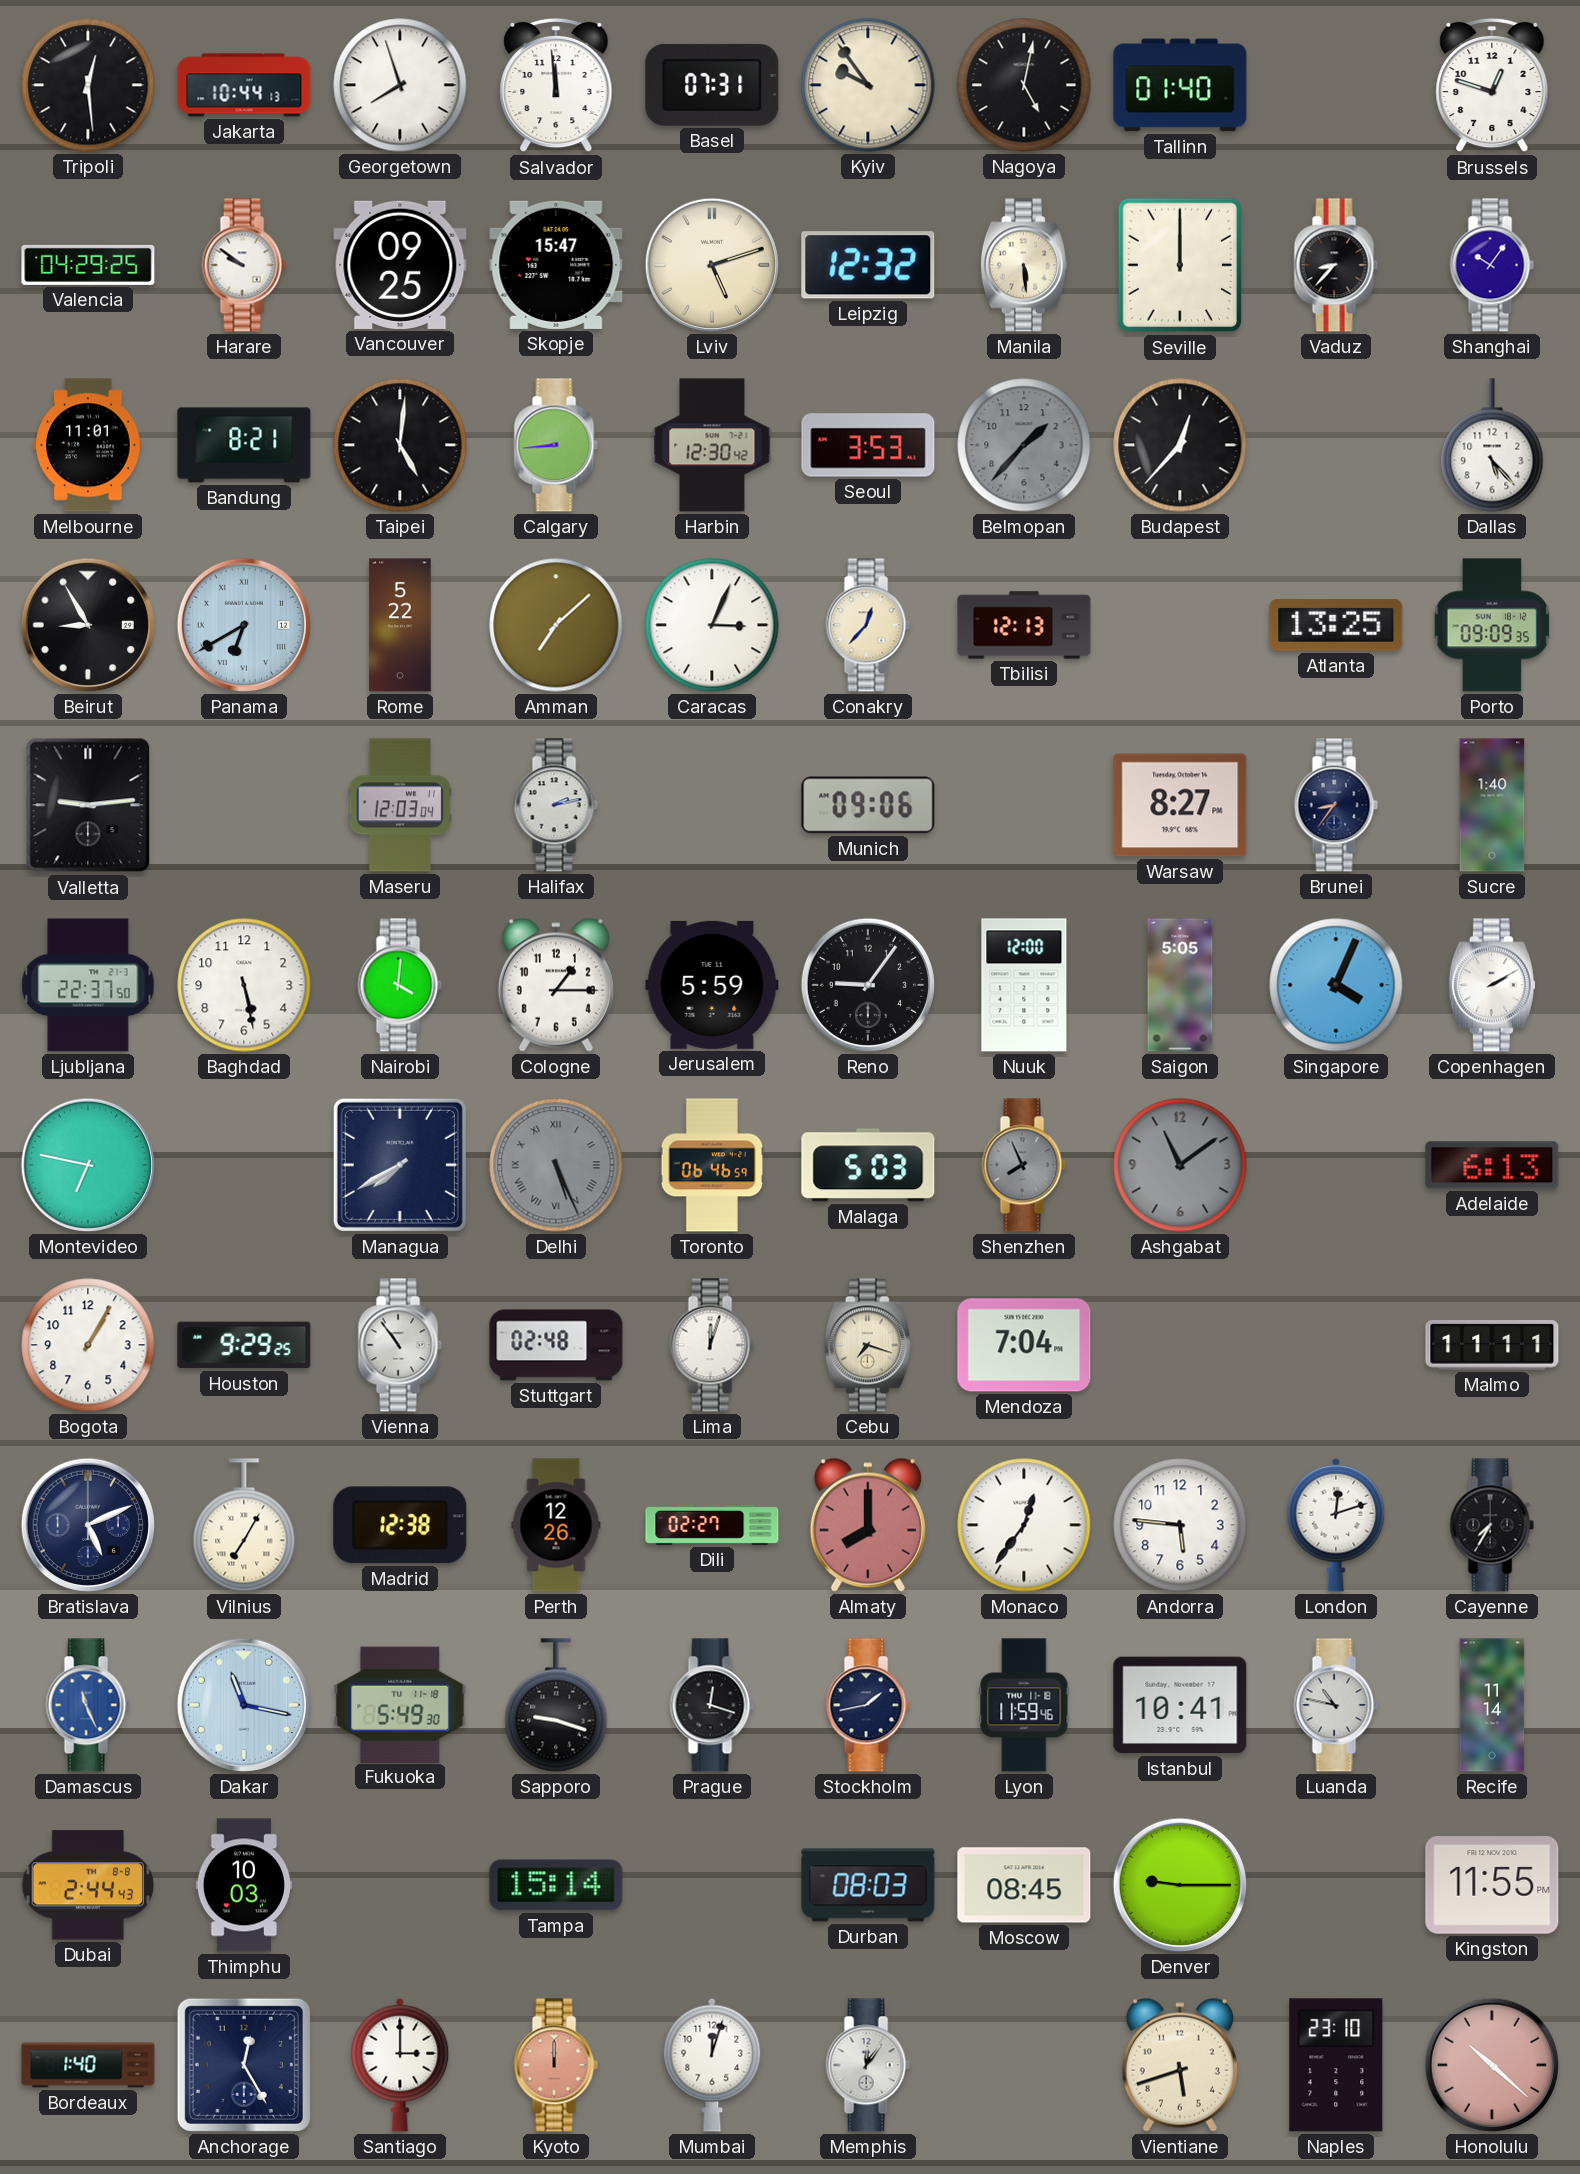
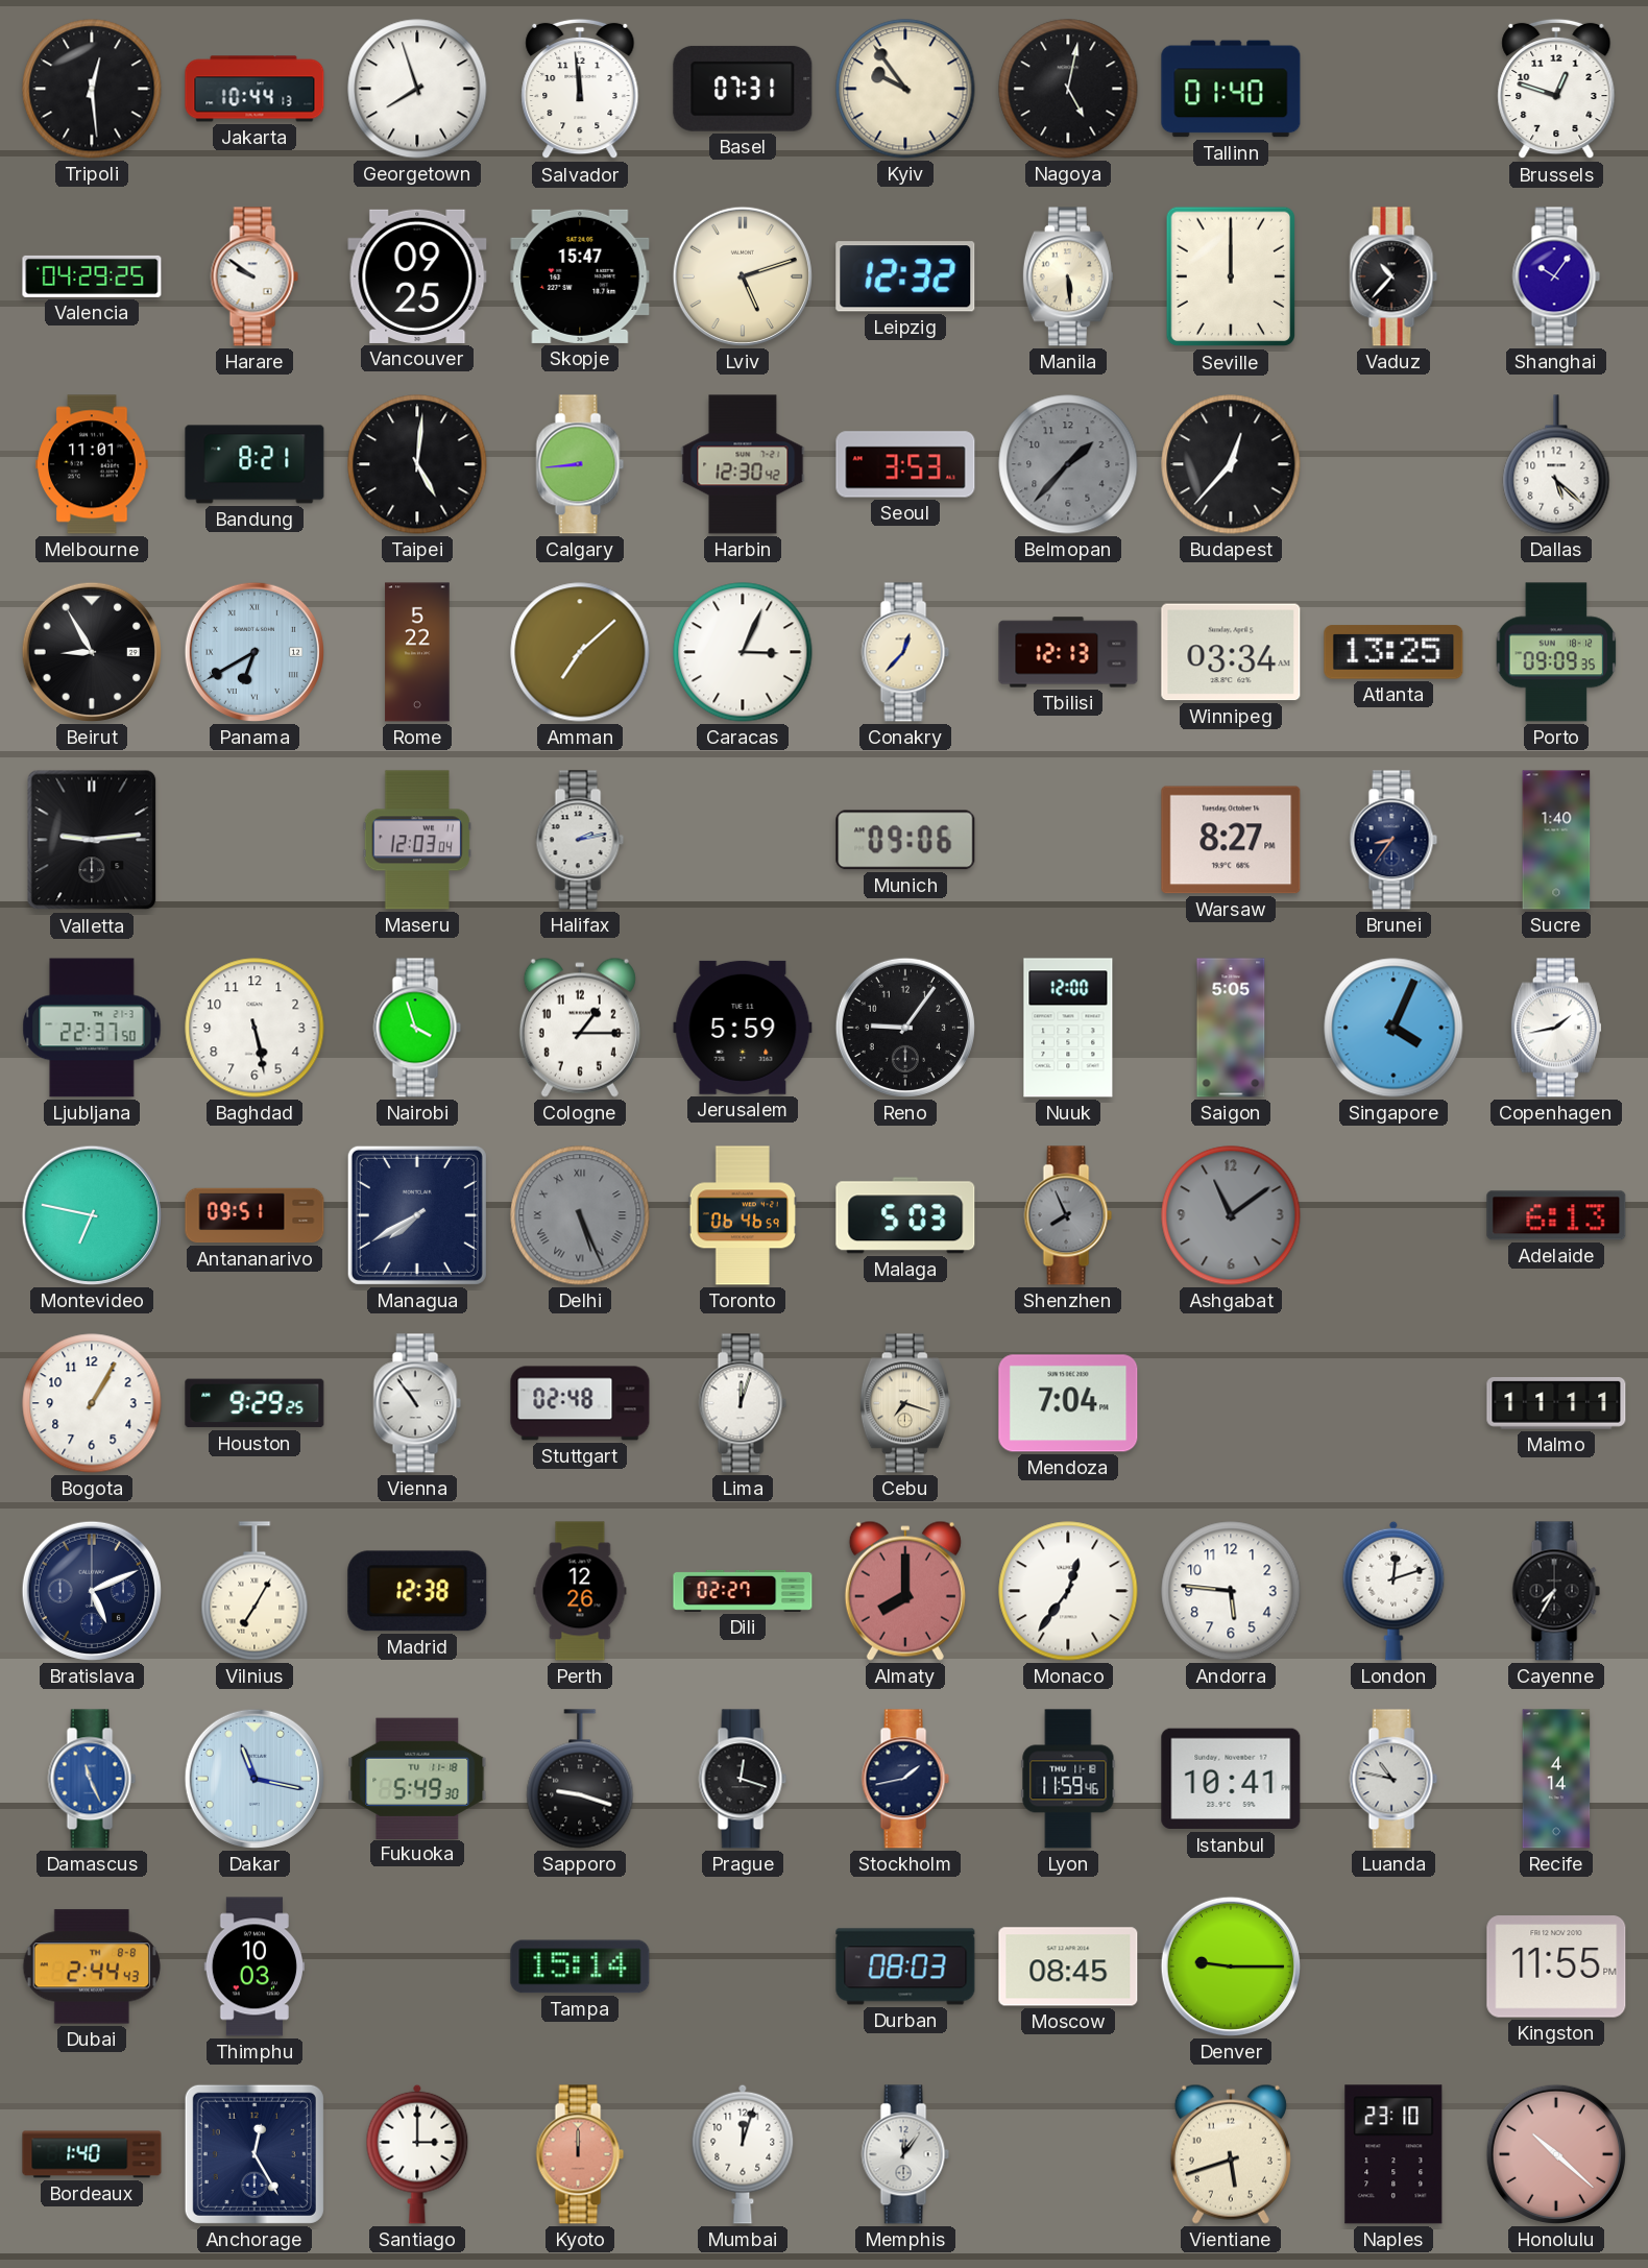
Vaduz: 8:37 -> 10:37 (1393, 276)
Dallas: 5:23 -> 5:22 (1556, 464)
Winnipeg: none -> 03:34 (1231, 652)
Nairobi: 4:01 -> 3:57 (417, 1028)
Copenhagen: 2:10 -> 1:43 (1556, 1028)
Antananarivo: none -> 09:51 (255, 1215)
Recife: 11:14 -> 4:14 (1556, 1779)
